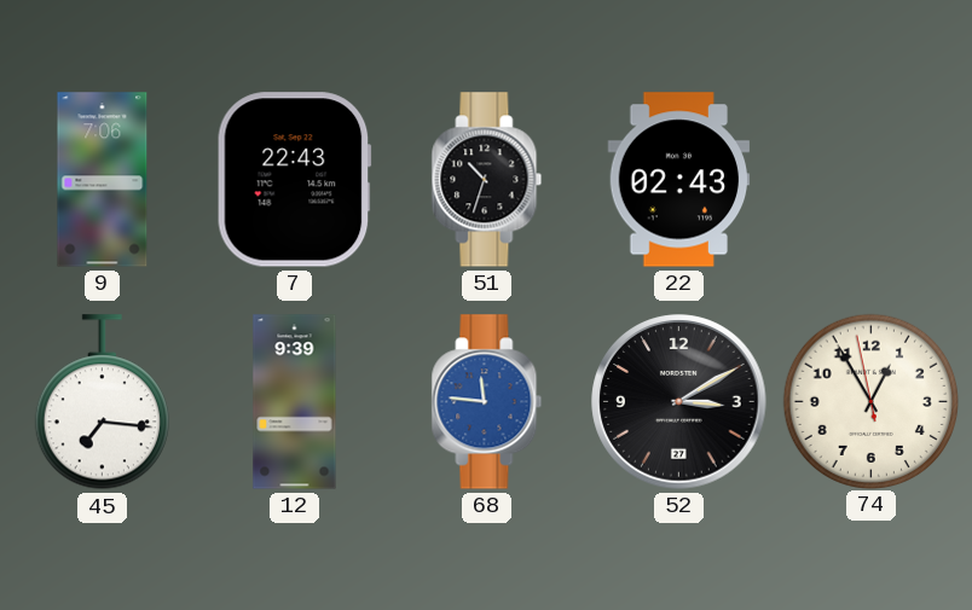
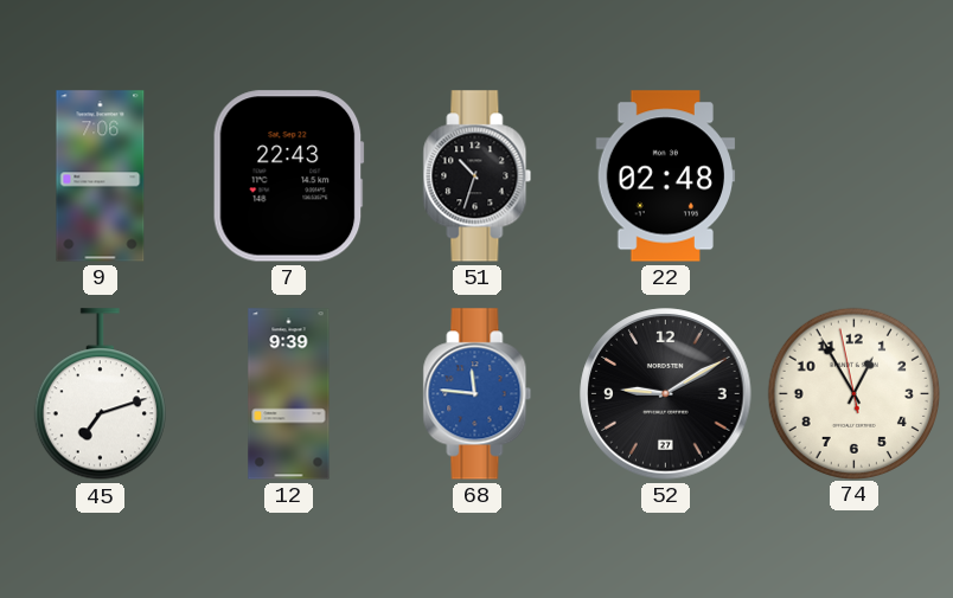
22: 02:43 -> 02:48 (666, 176)
45: 7:16 -> 7:12 (100, 394)
52: 3:10 -> 9:10 (666, 394)
